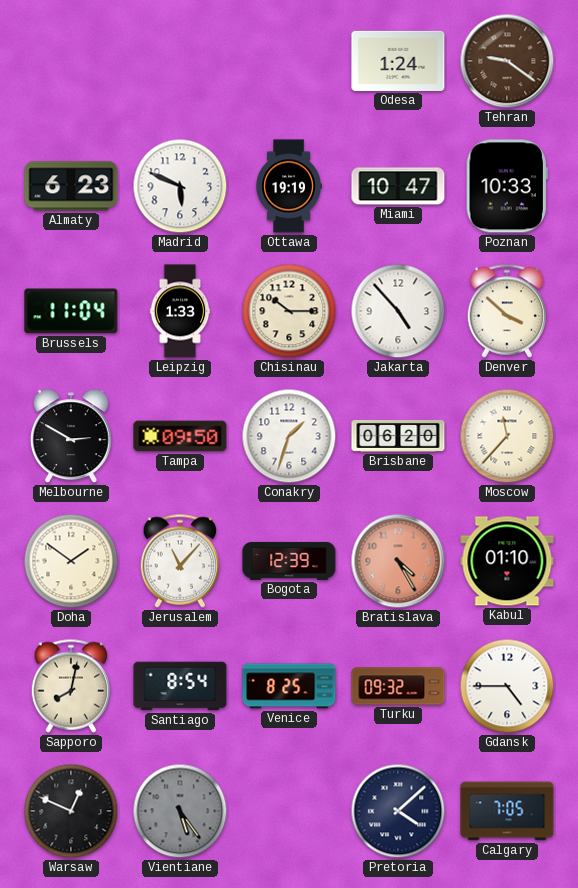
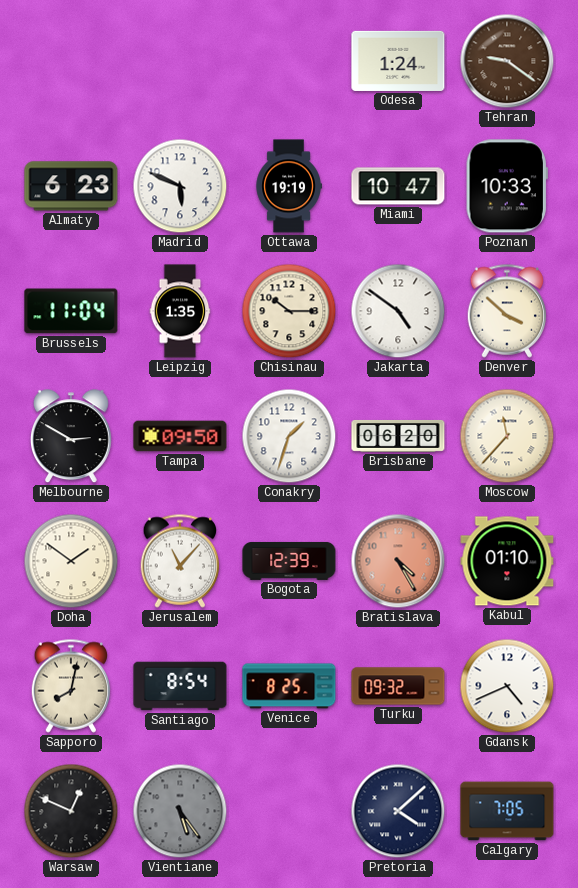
Leipzig: 1:33 -> 1:35 (180, 311)
Jakarta: 4:53 -> 4:51 (398, 311)
Gdansk: 4:45 -> 4:41 (507, 686)
